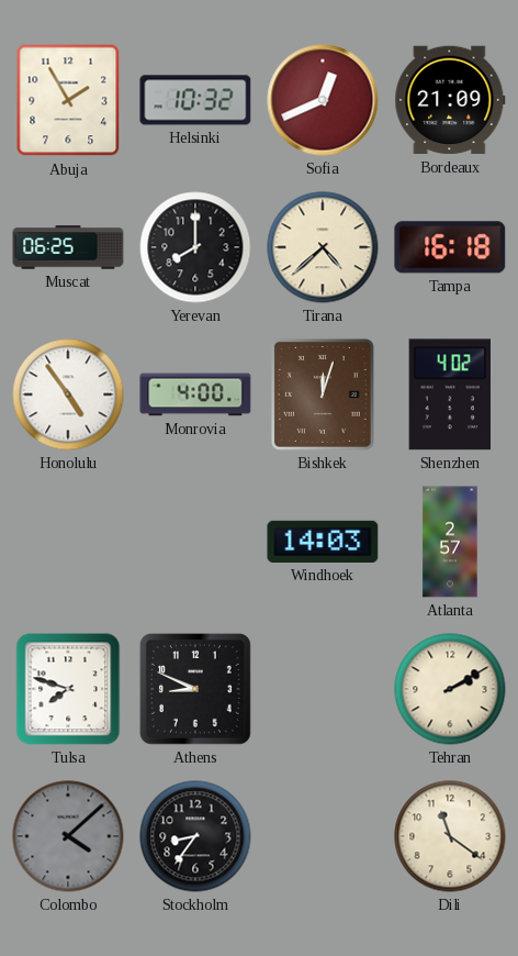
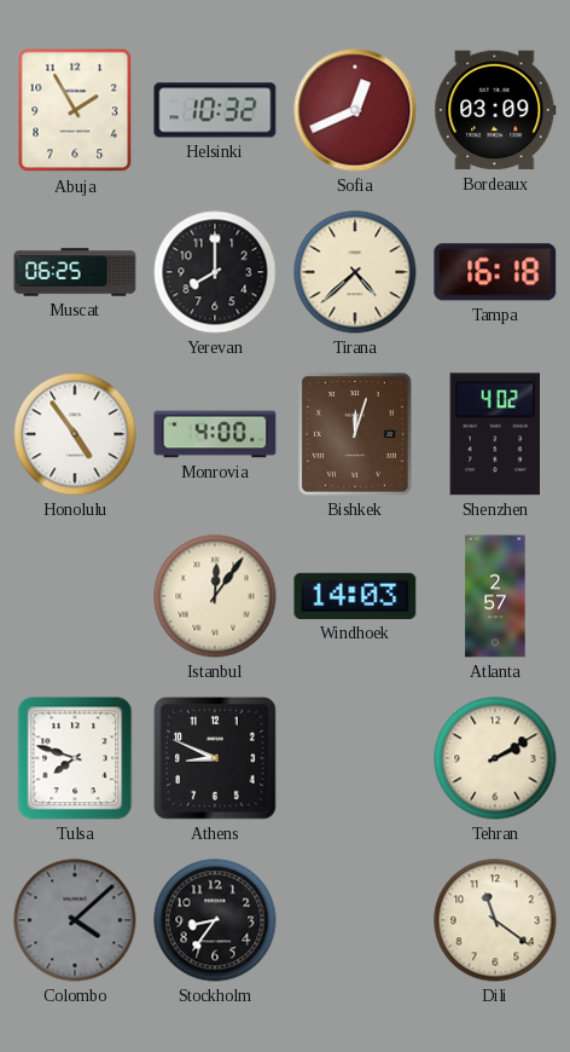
Bordeaux: 21:09 -> 03:09 (495, 110)
Istanbul: none -> 12:06 (215, 596)
